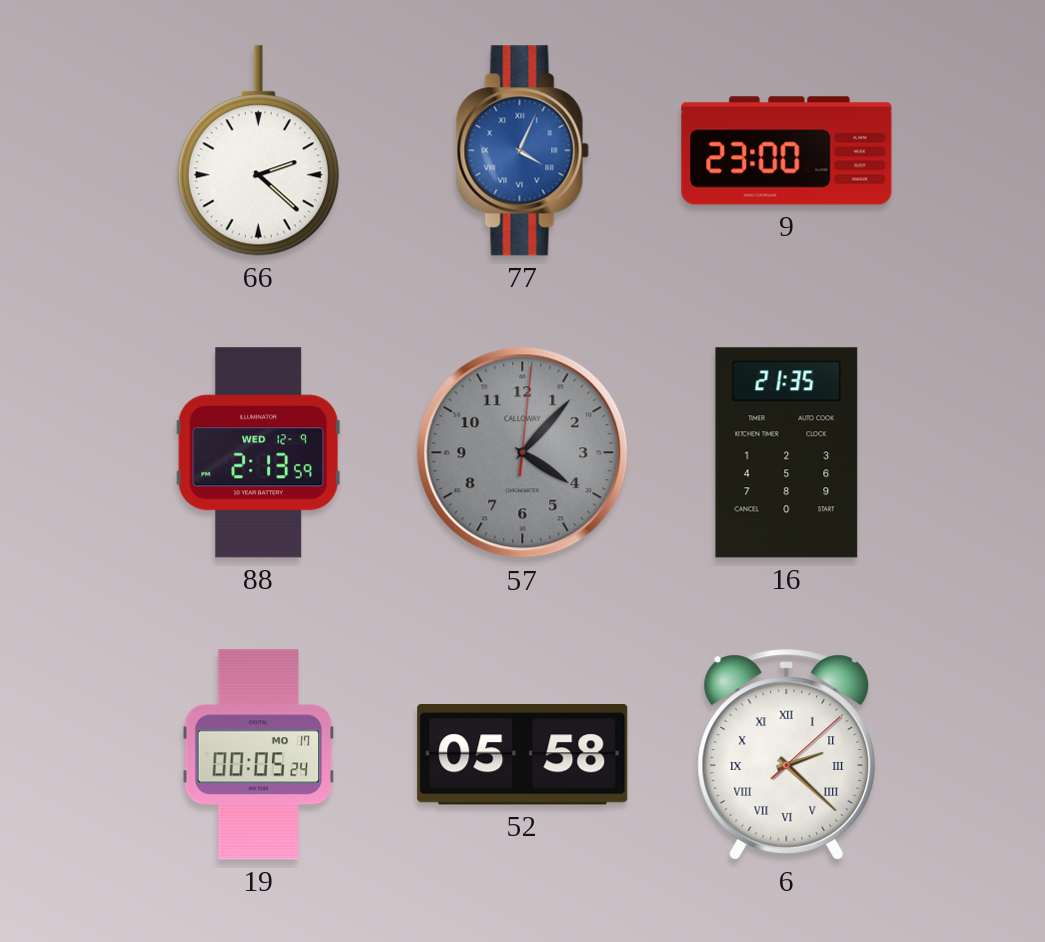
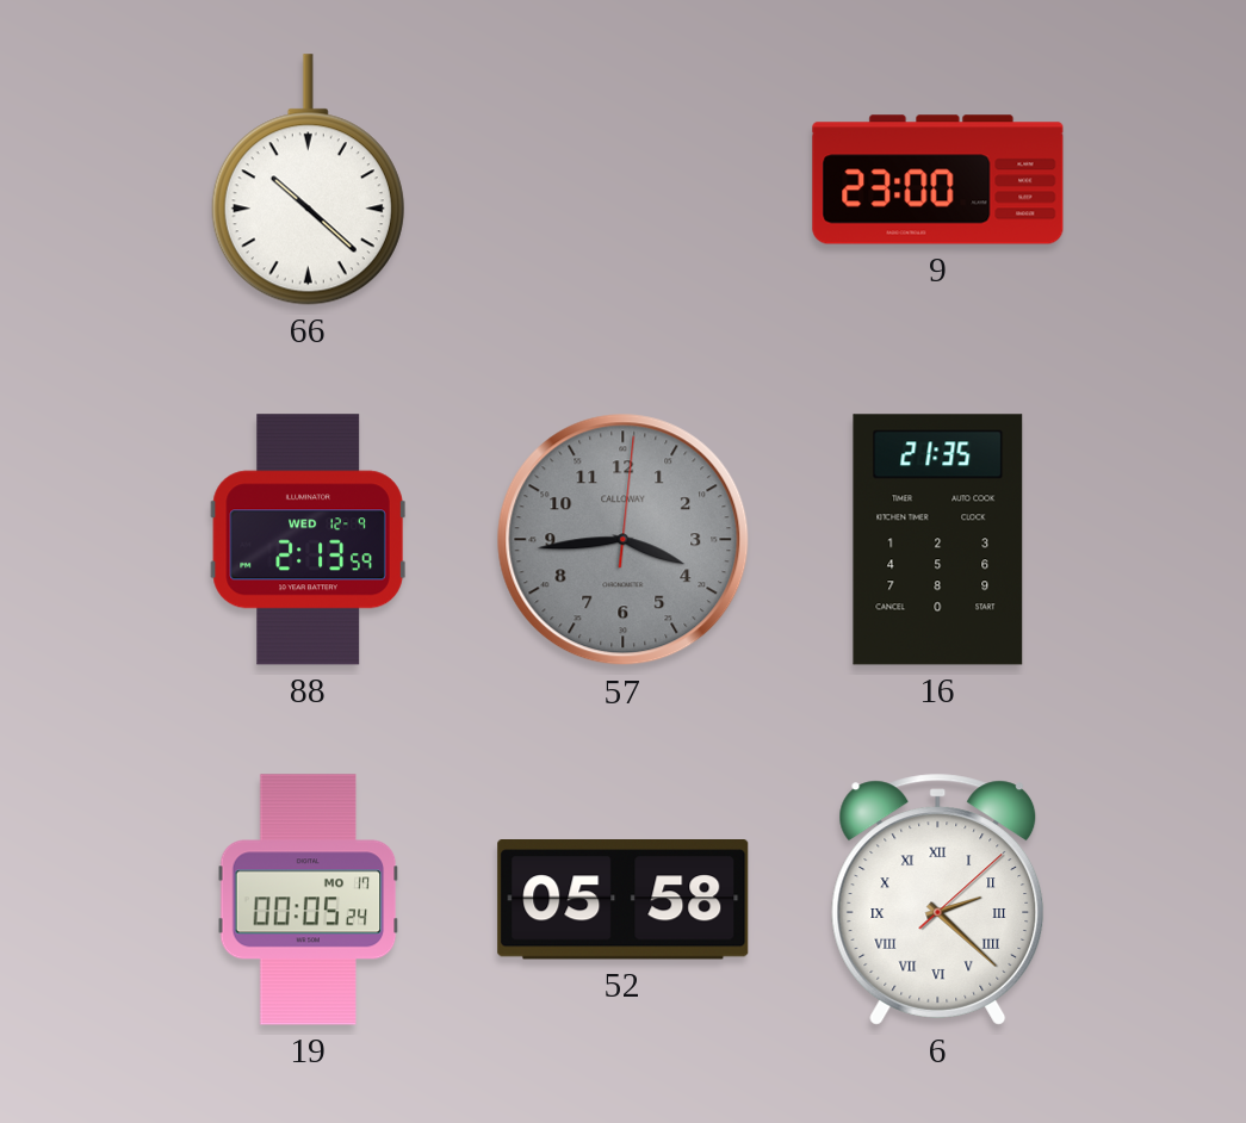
66: 2:22 -> 10:22 (308, 180)
77: 4:04 -> none (522, 151)
57: 4:07 -> 3:44 (624, 540)
